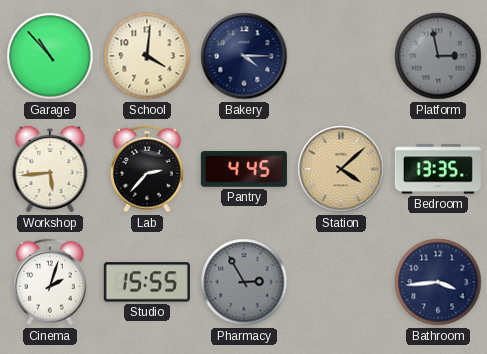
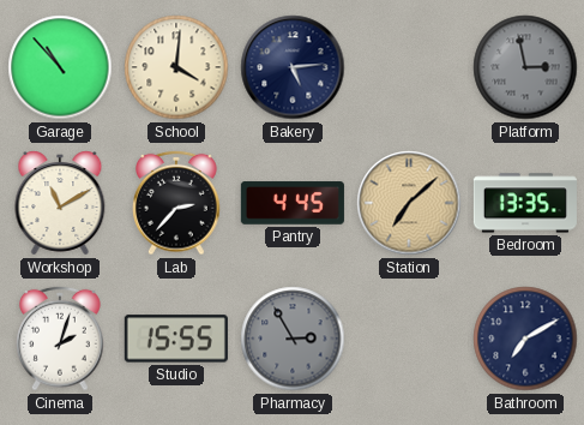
Bakery: 4:15 -> 5:14 (293, 67)
Workshop: 5:44 -> 11:10 (60, 203)
Station: 4:08 -> 7:08 (409, 203)
Bathroom: 3:44 -> 7:10 (525, 339)
